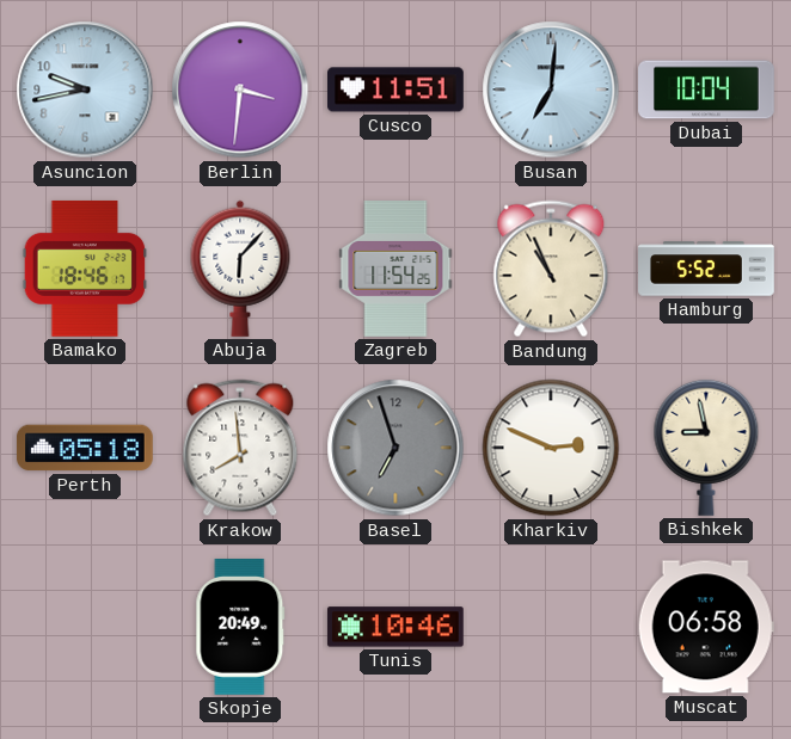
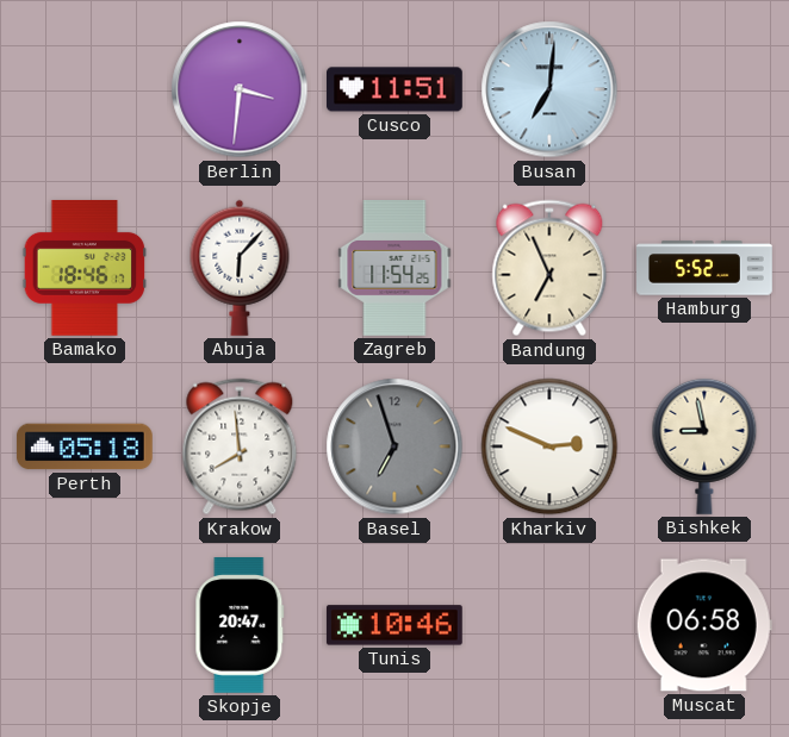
Asuncion: 9:43 -> none (85, 90)
Dubai: 10:04 -> none (706, 90)
Bandung: 10:56 -> 6:56 (549, 268)
Skopje: 20:49 -> 20:47 (240, 626)
